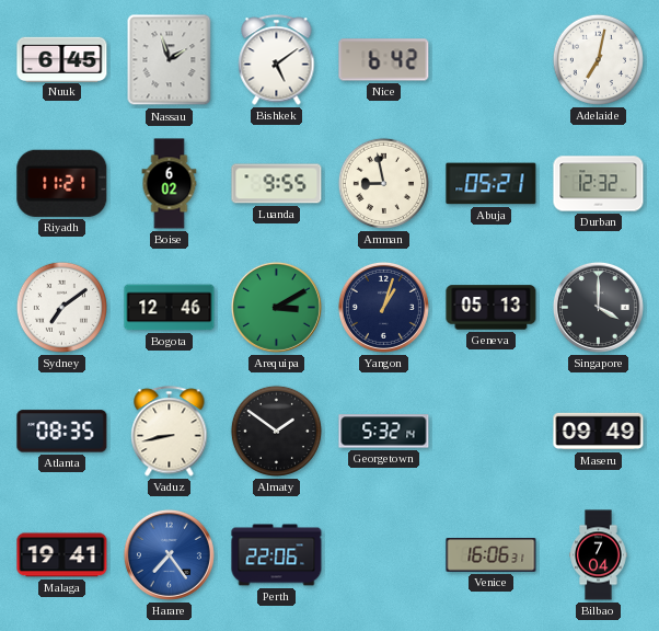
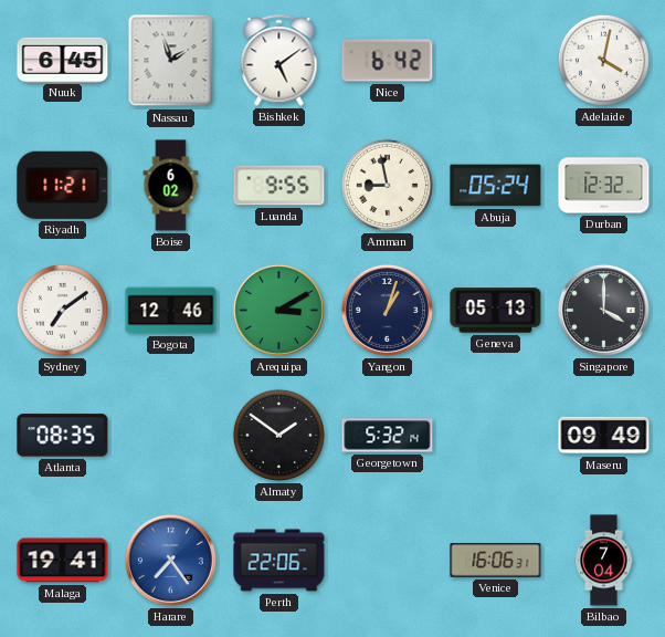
Adelaide: 7:02 -> 4:02 (603, 60)
Abuja: 05:21 -> 05:24 (496, 186)
Vaduz: 8:43 -> none (170, 432)
